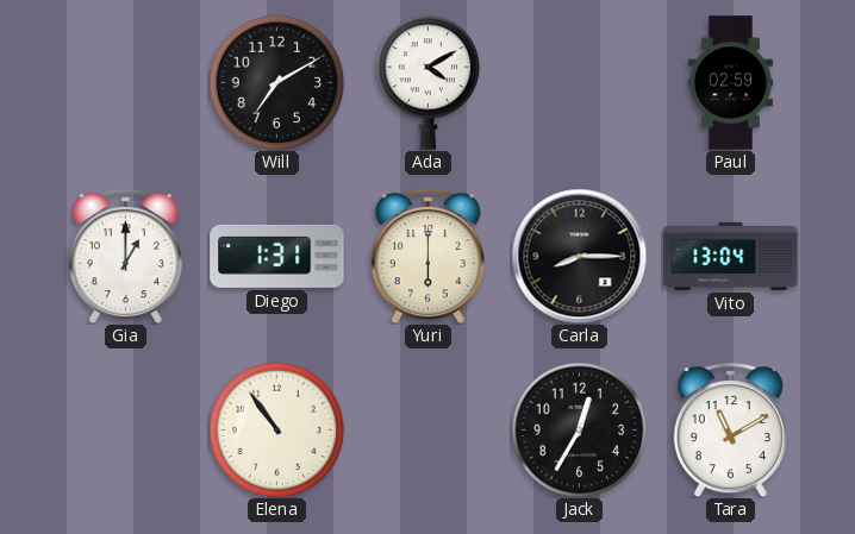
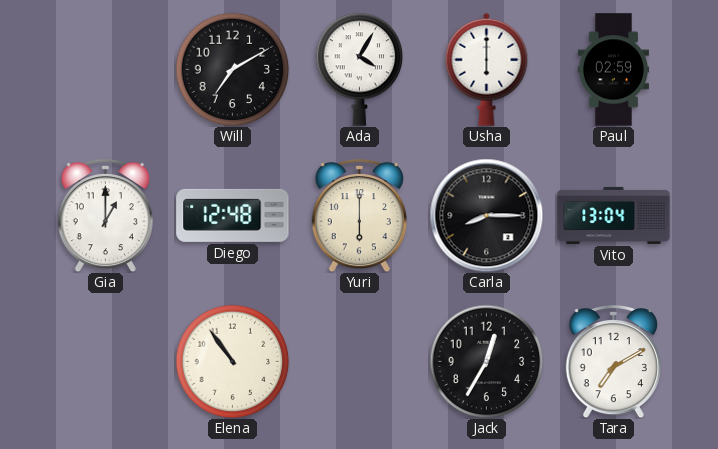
Ada: 4:10 -> 4:05 (360, 69)
Usha: none -> 6:00 (487, 69)
Diego: 1:31 -> 12:48 (233, 215)
Tara: 11:10 -> 7:10 (613, 361)
